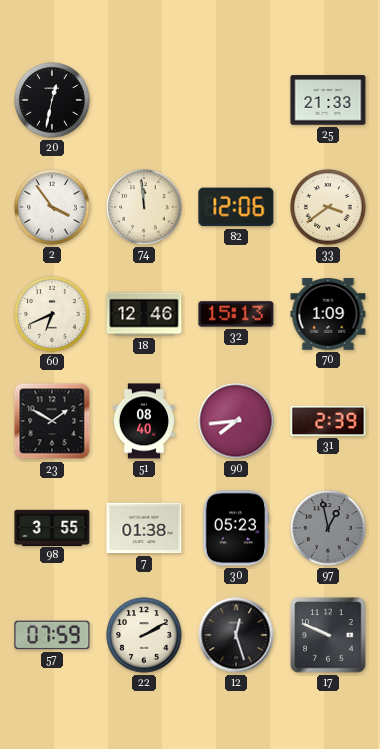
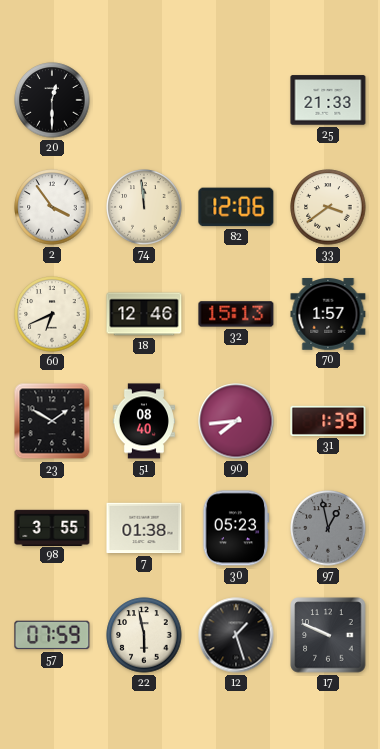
20: 12:32 -> 12:30 (52, 100)
70: 1:09 -> 1:57 (328, 314)
31: 2:39 -> 1:39 (328, 421)
22: 2:10 -> 5:58 (144, 635)
12: 12:27 -> 1:27 (236, 635)
